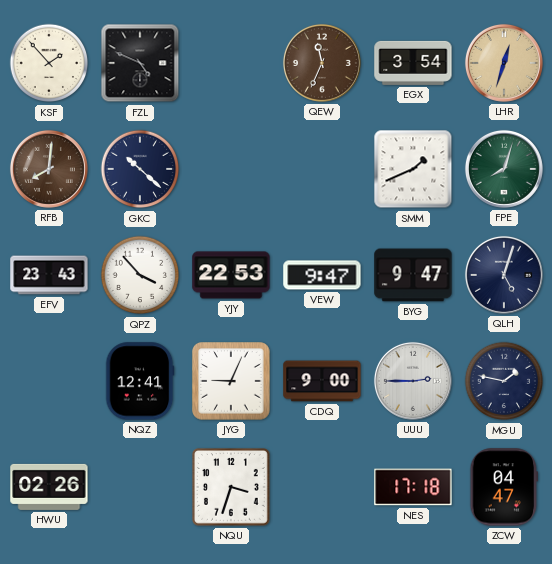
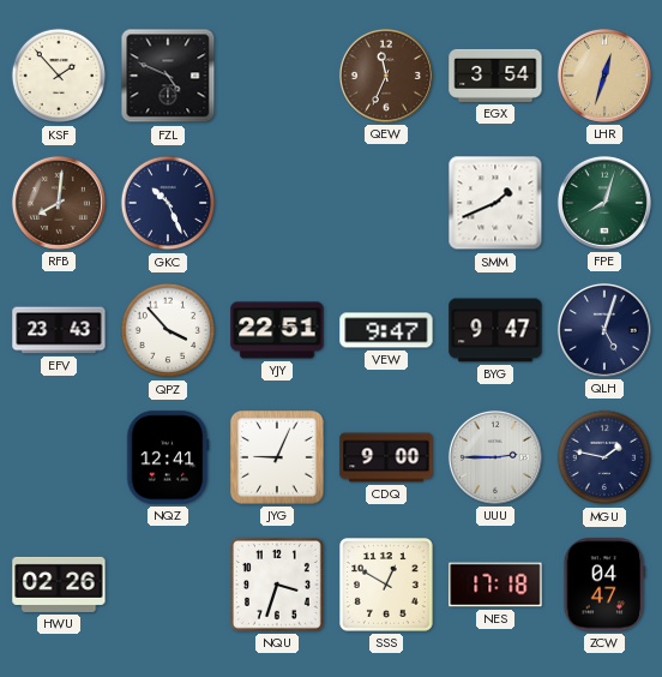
GKC: 10:22 -> 10:26 (168, 203)
YJY: 22:53 -> 22:51 (277, 330)
SSS: none -> 12:50 (387, 586)
